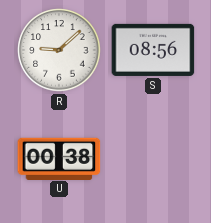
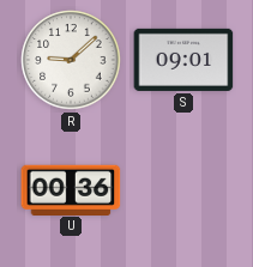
S: 08:56 -> 09:01 (183, 60)
U: 00:38 -> 00:36 (71, 189)
